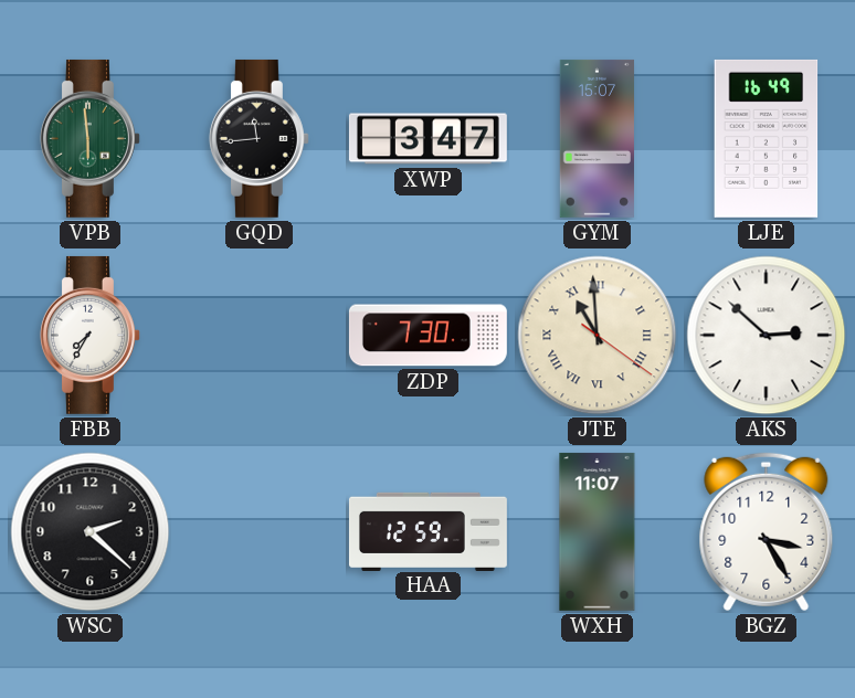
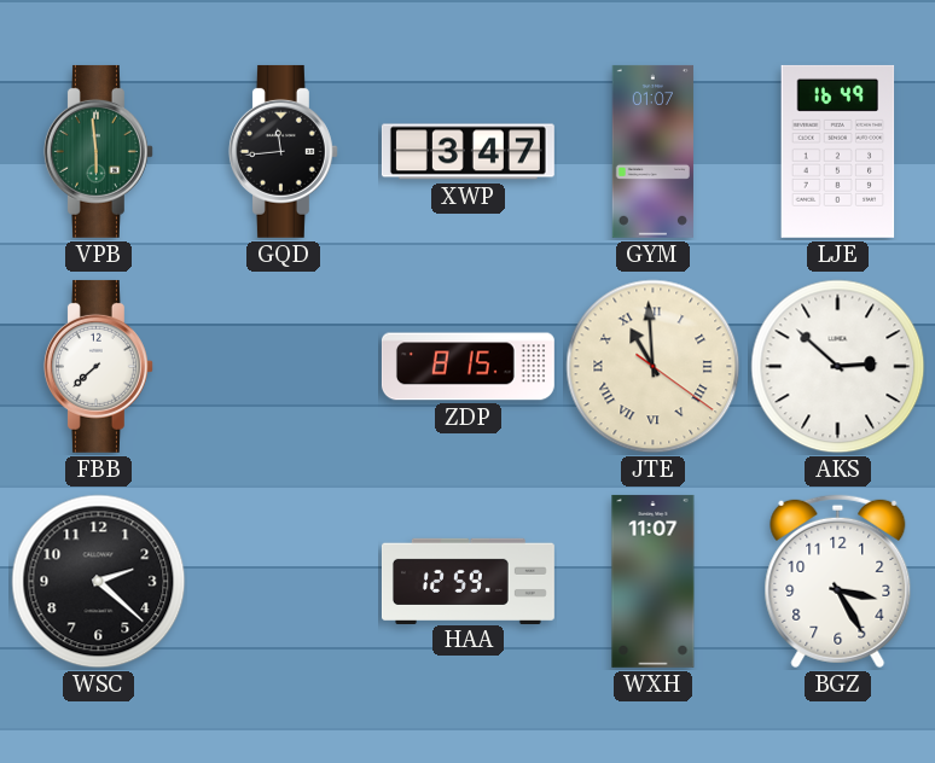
GYM: 15:07 -> 01:07 (652, 151)
FBB: 7:35 -> 7:38 (98, 366)
ZDP: 7:30 -> 8:15 (467, 367)
